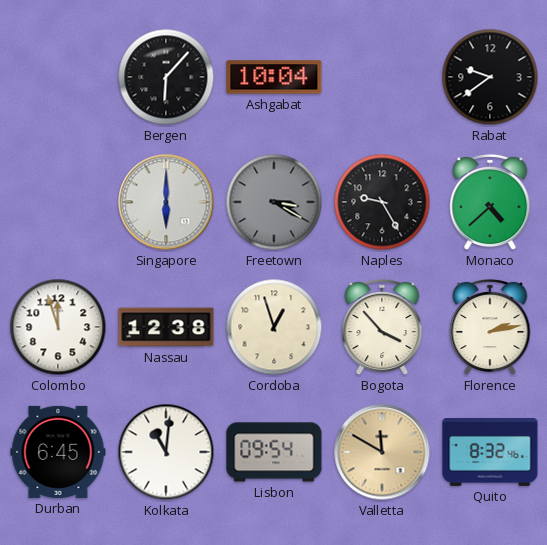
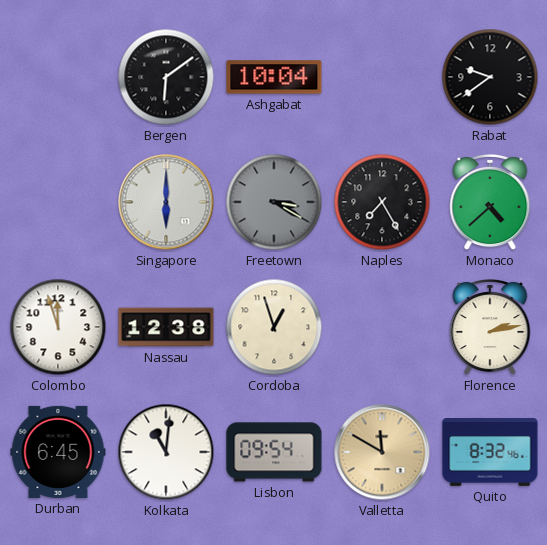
Bergen: 6:07 -> 6:09 (166, 77)
Naples: 9:25 -> 7:25 (382, 202)
Bogota: 3:53 -> none (382, 327)
